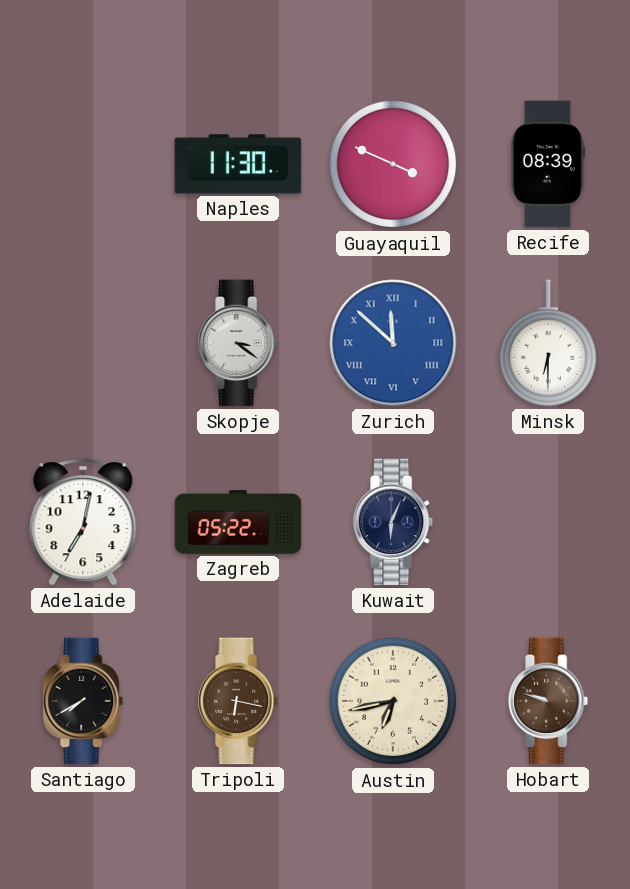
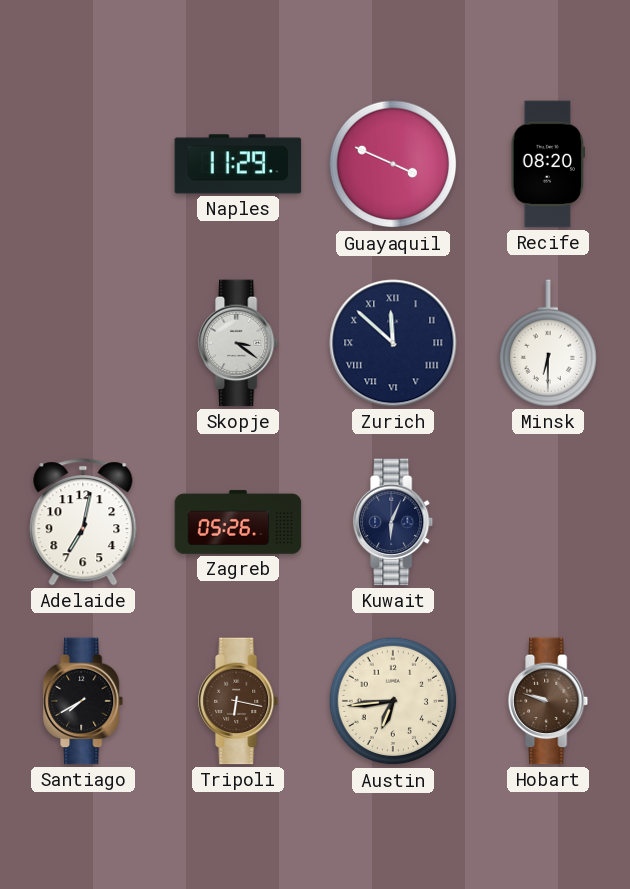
Naples: 11:30 -> 11:29 (238, 164)
Recife: 08:39 -> 08:20 (547, 164)
Zurich dial: blue -> navy (393, 343)
Zagreb: 05:22 -> 05:26 (238, 522)
Austin: 6:43 -> 6:44 (393, 701)
